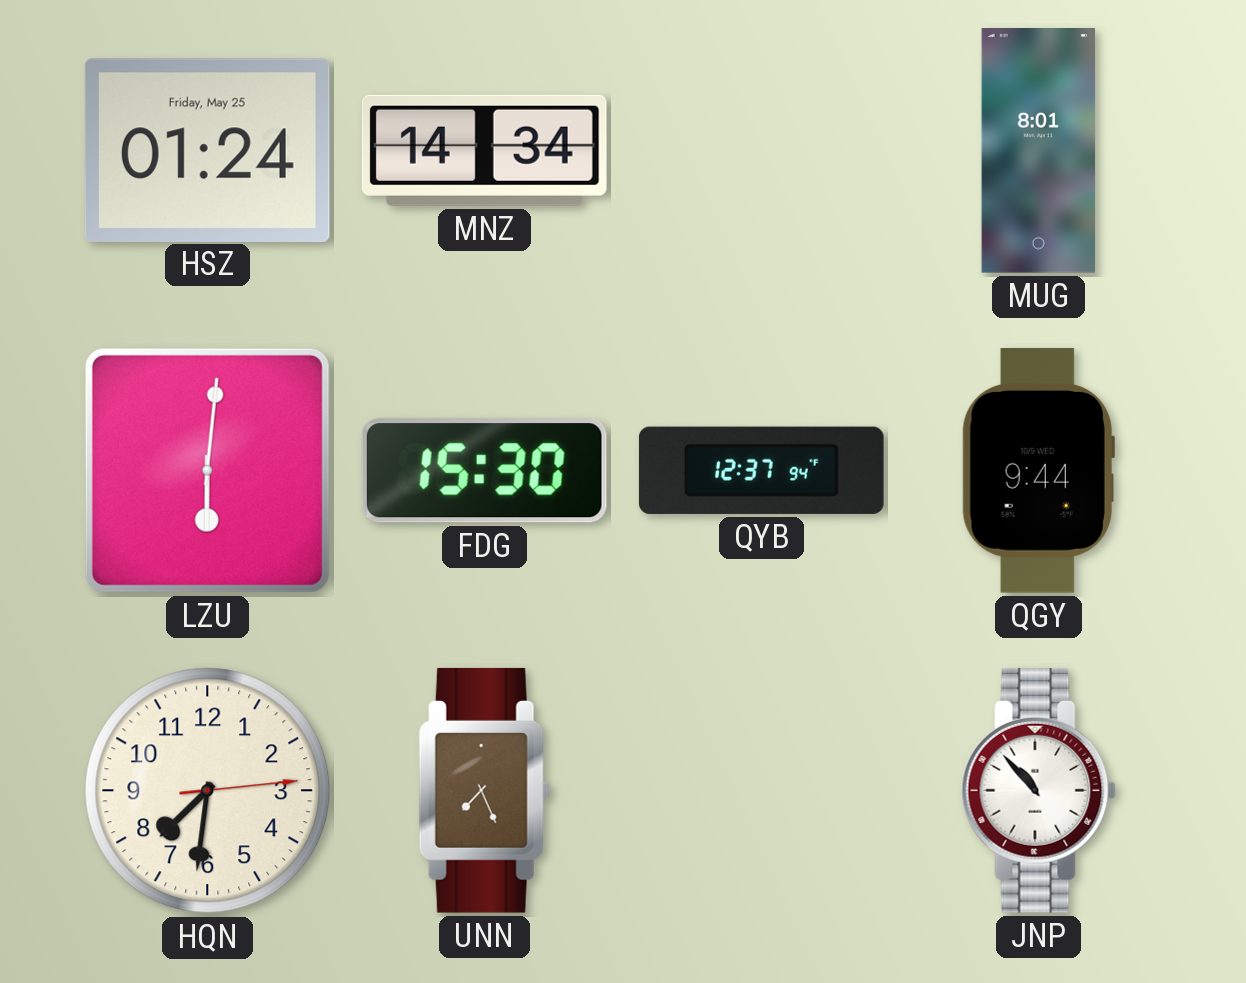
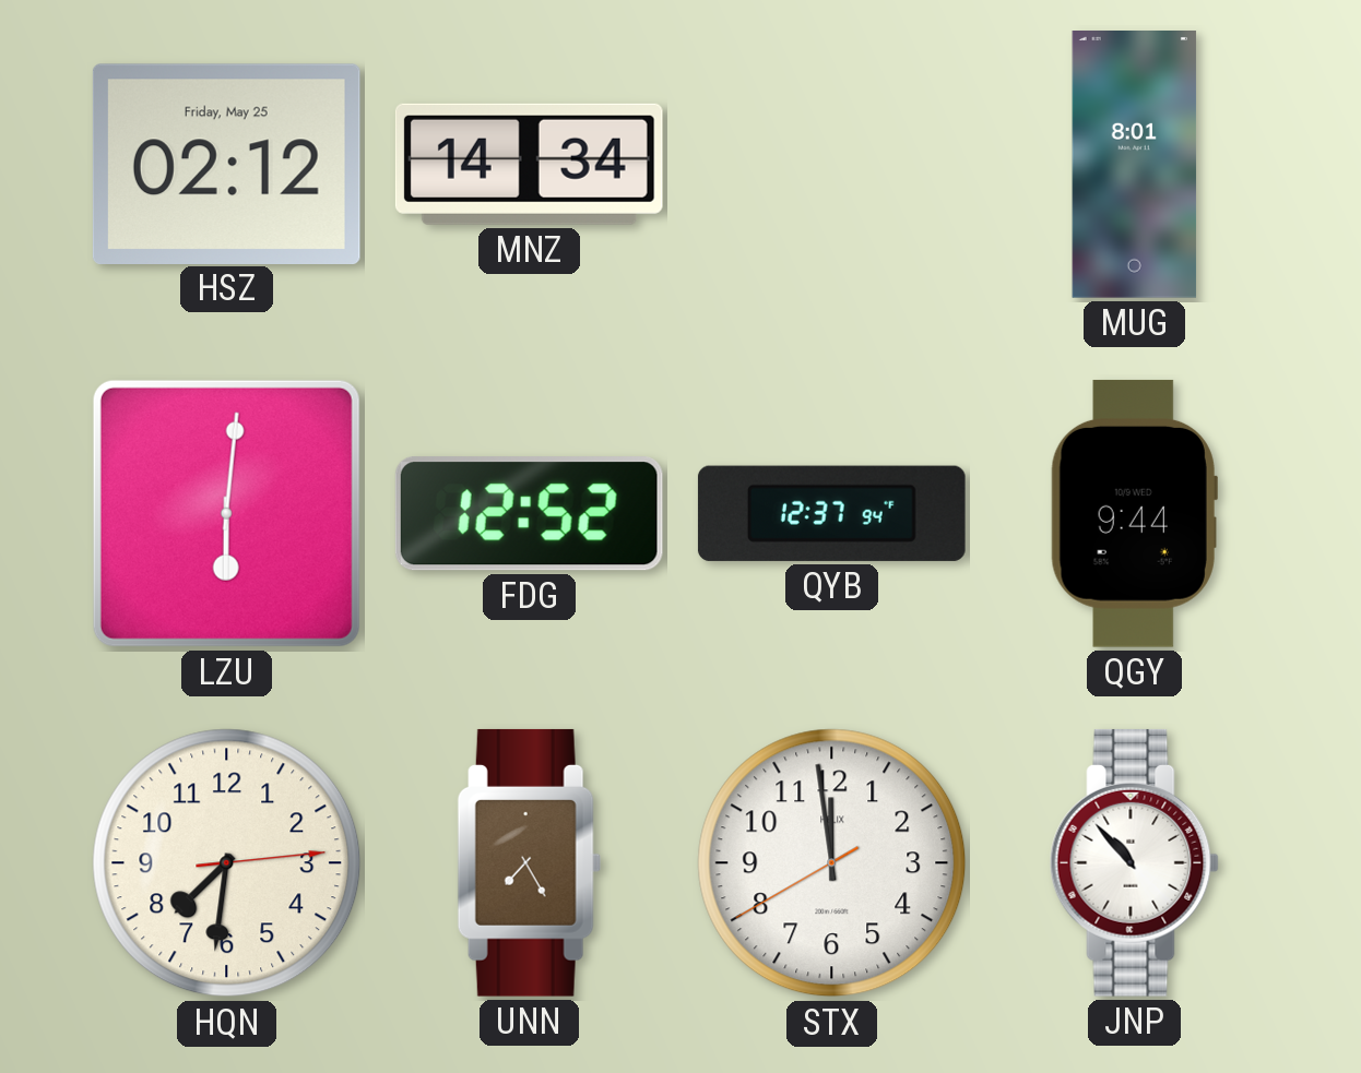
HSZ: 01:24 -> 02:12 (226, 164)
FDG: 15:30 -> 12:52 (529, 514)
UNN: 7:26 -> 7:25 (529, 862)
STX: none -> 11:58 (832, 863)
